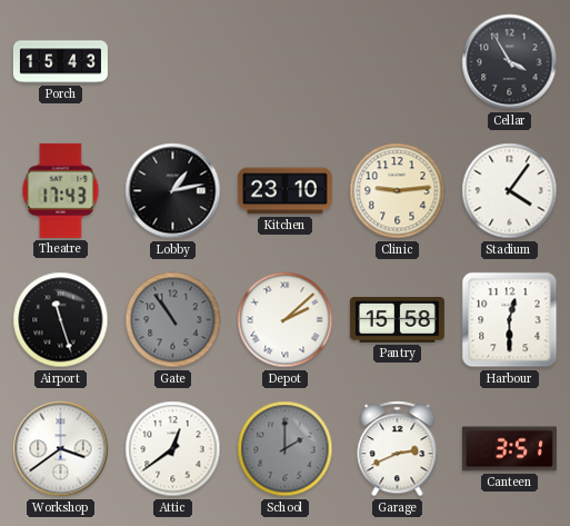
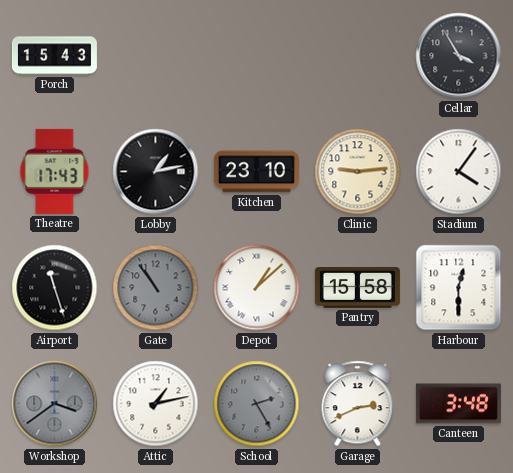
Depot: 2:08 -> 1:08 (257, 288)
Workshop dial: white -> grey (55, 404)
Attic: 12:39 -> 1:13 (156, 404)
School: 2:00 -> 2:25 (257, 404)
Canteen: 3:51 -> 3:48 (458, 404)
